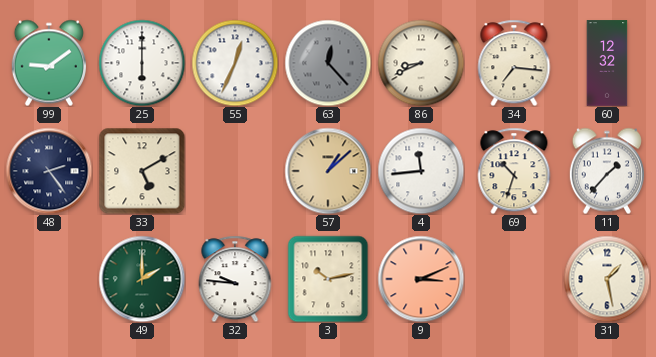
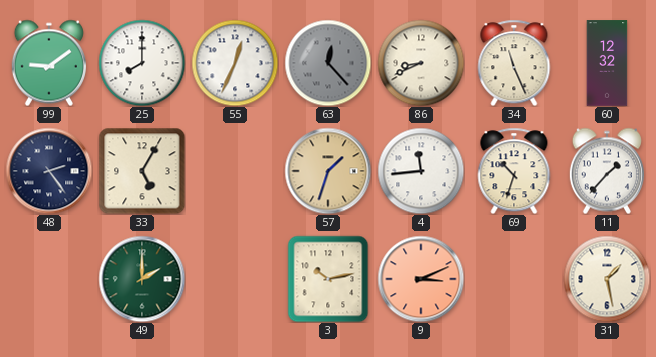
25: 6:00 -> 8:00 (142, 63)
34: 7:16 -> 11:26 (514, 63)
33: 5:10 -> 5:05 (142, 171)
57: 1:08 -> 1:33 (328, 171)
32: 9:46 -> none (235, 279)
